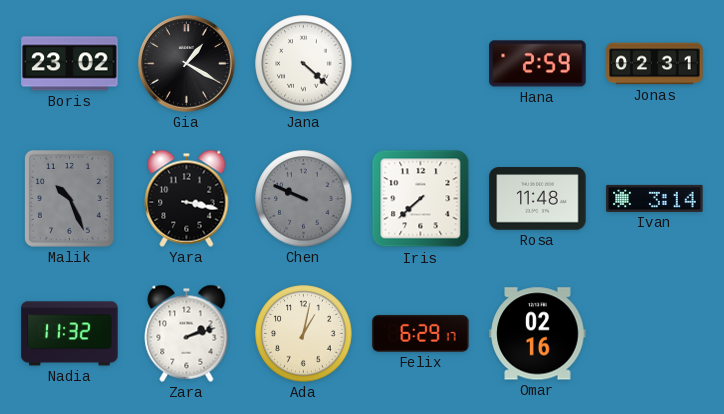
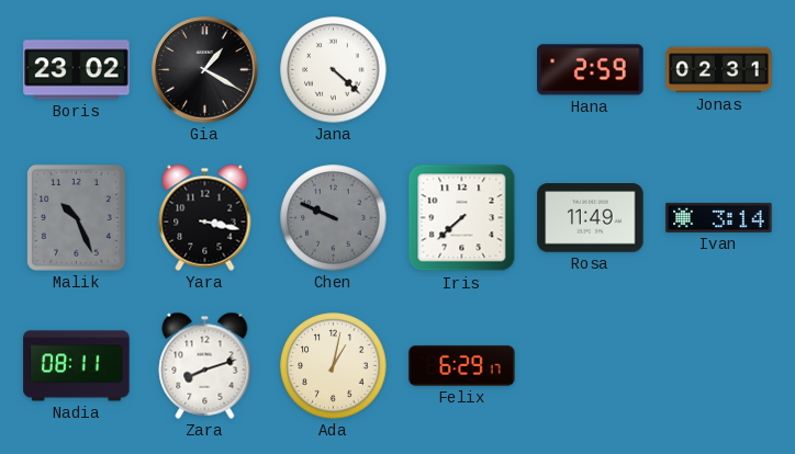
Rosa: 11:48 -> 11:49 (591, 218)
Nadia: 11:32 -> 08:11 (77, 366)
Zara: 2:12 -> 8:12 (205, 365)
Omar: 02:16 -> none (538, 334)
